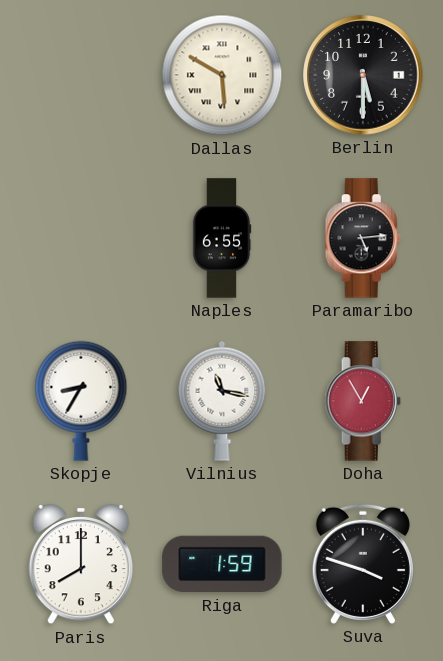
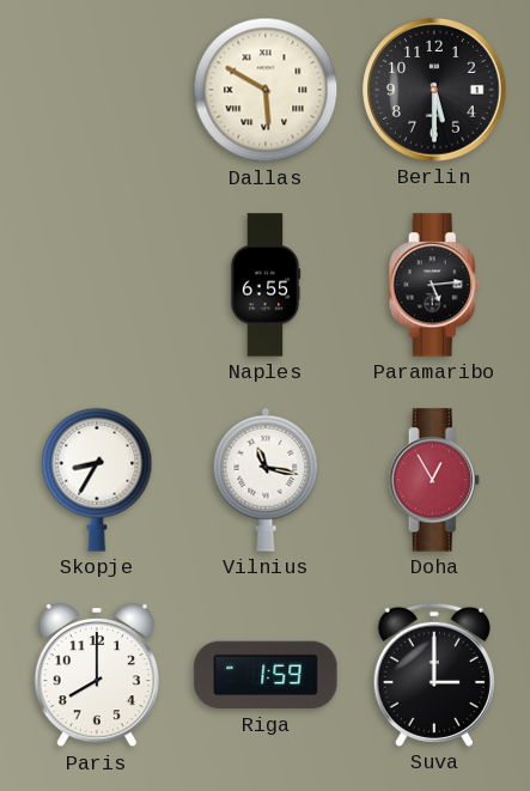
Suva: 3:48 -> 3:00 (434, 675)
